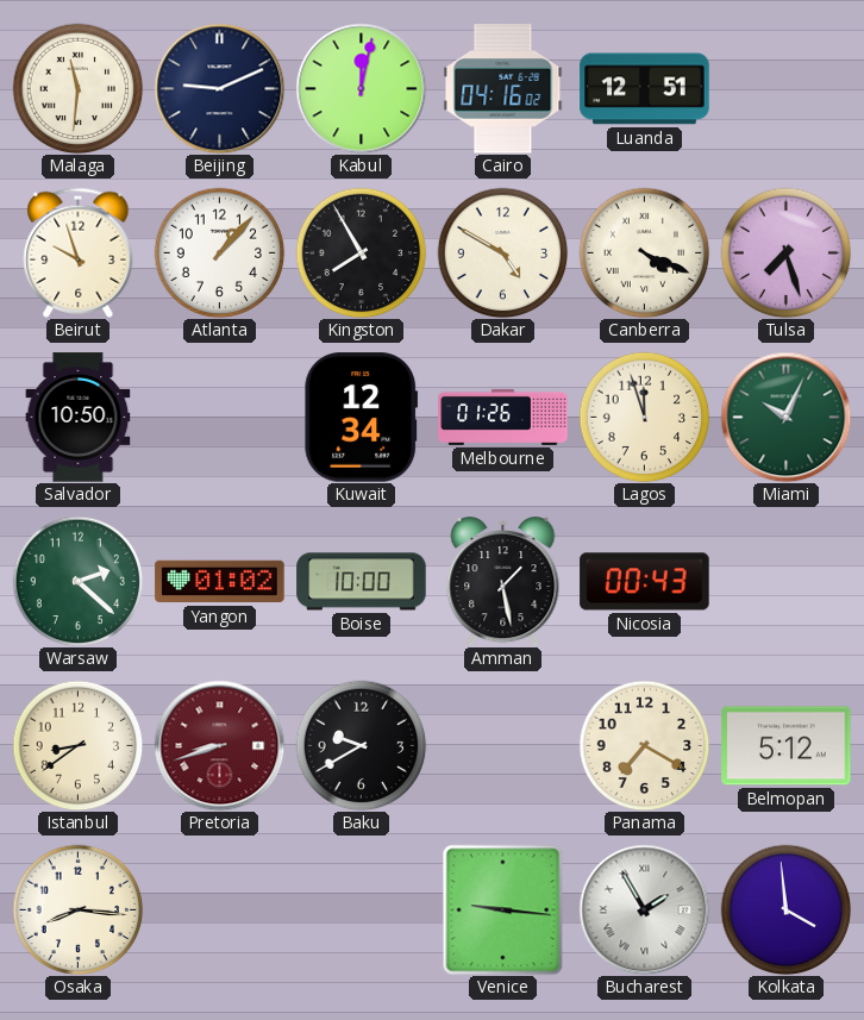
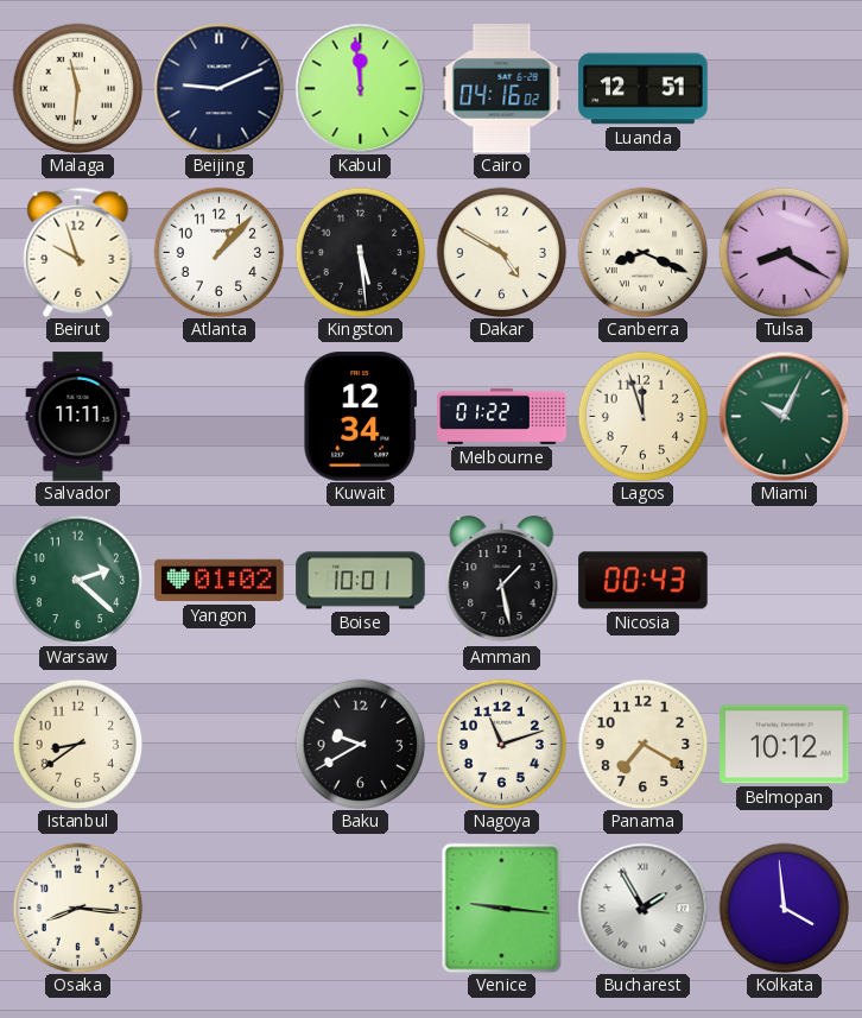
Kabul: 12:02 -> 11:59 (360, 88)
Kingston: 7:55 -> 5:29 (360, 252)
Canberra: 4:19 -> 8:19 (642, 252)
Tulsa: 7:27 -> 8:20 (784, 252)
Salvador: 10:50 -> 11:11 (78, 417)
Melbourne: 01:26 -> 01:22 (502, 416)
Boise: 10:00 -> 10:01 (361, 581)
Pretoria: 8:42 -> none (219, 745)
Nagoya: none -> 11:12 (501, 744)
Belmopan: 5:12 -> 10:12 (785, 745)
